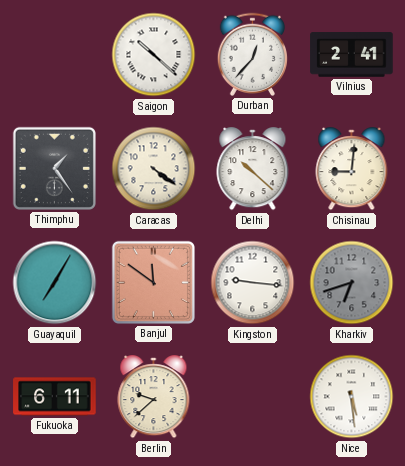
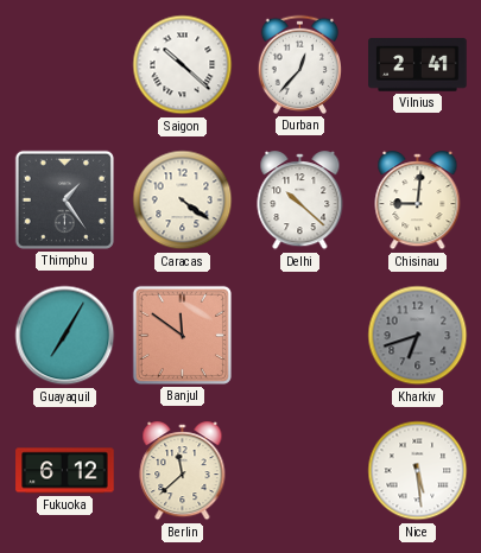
Kingston: 9:16 -> none (253, 283)
Fukuoka: 6:11 -> 6:12 (65, 471)
Berlin: 9:38 -> 11:38 (183, 471)
